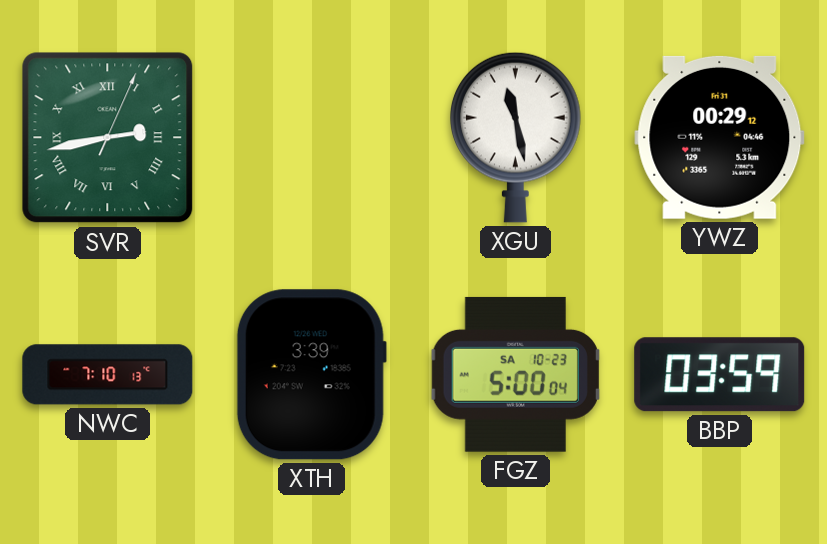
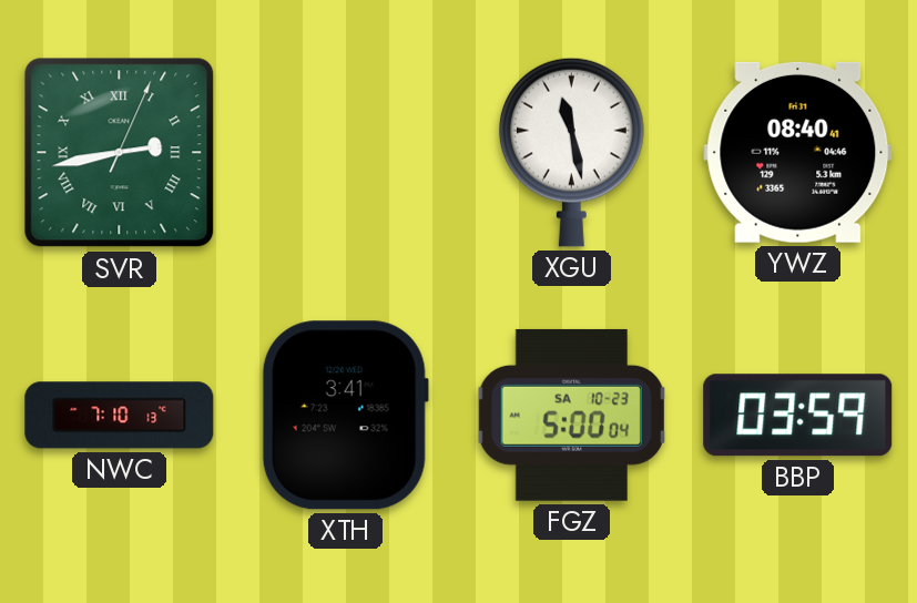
YWZ: 00:29 -> 08:40 (798, 152)
XTH: 3:39 -> 3:41 (345, 416)
